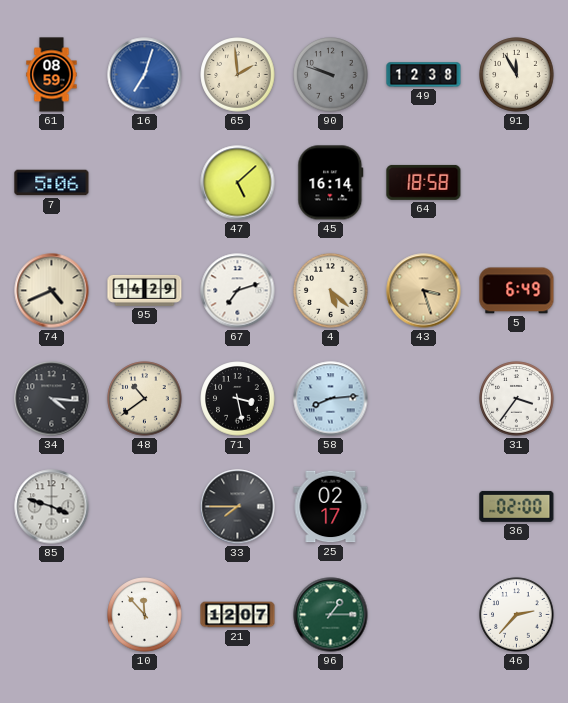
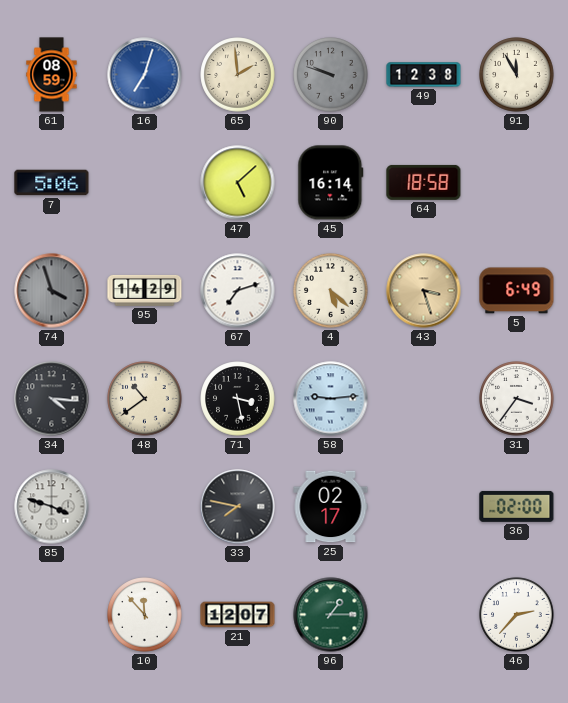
74: 4:41 -> 3:57 (52, 291)
74 dial: cream -> grey (52, 291)
58: 8:14 -> 9:14 (331, 399)
33: 7:45 -> 7:47 (238, 507)
